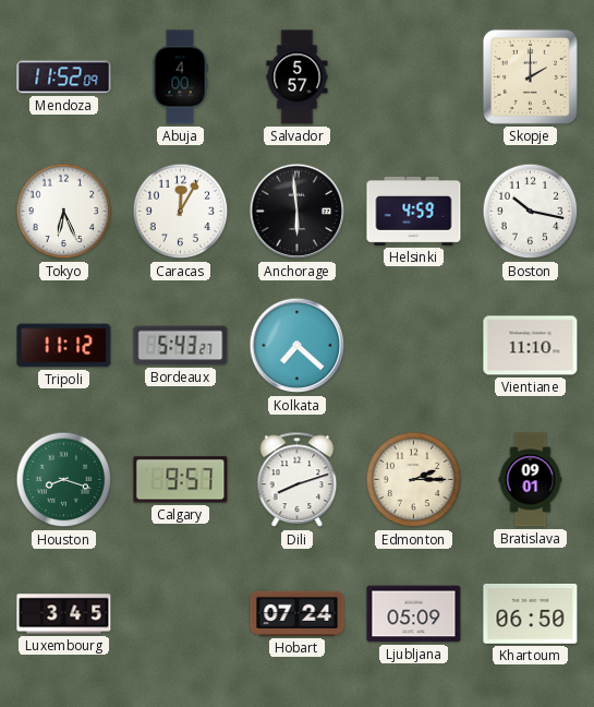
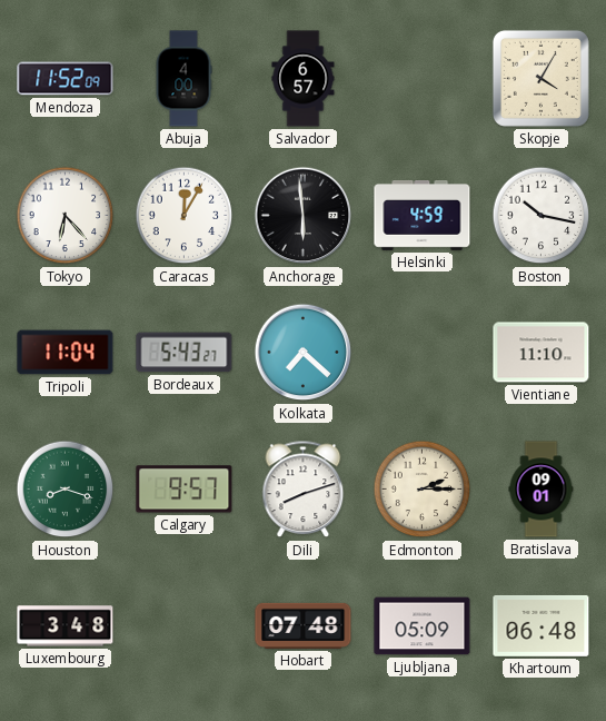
Salvador: 5:57 -> 6:57 (304, 79)
Skopje: 2:00 -> 4:05 (540, 78)
Tokyo: 6:26 -> 6:23 (66, 216)
Tripoli: 11:12 -> 11:04 (66, 353)
Luxembourg: 3:45 -> 3:48 (66, 626)
Hobart: 07:24 -> 07:48 (304, 625)
Khartoum: 06:50 -> 06:48 (542, 625)
